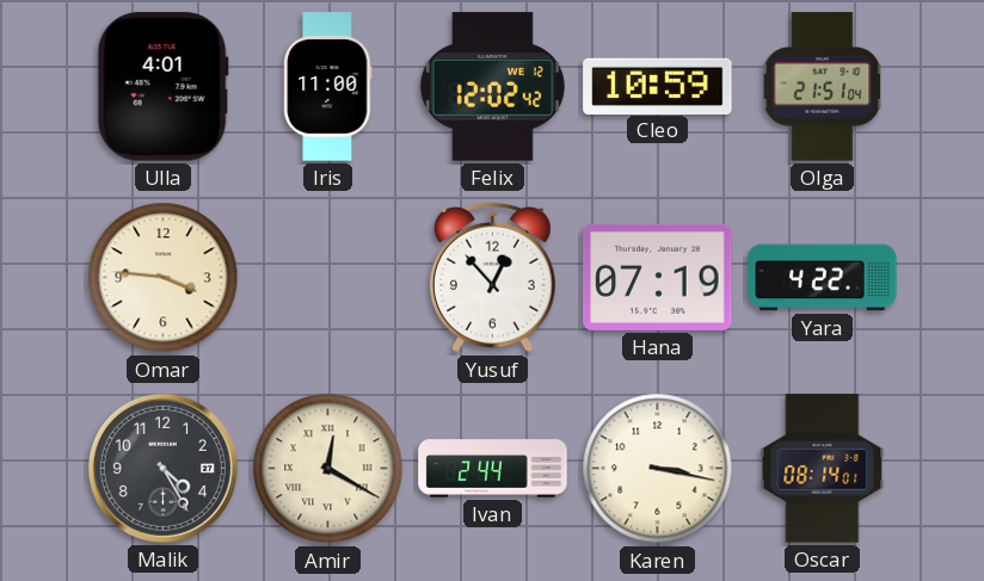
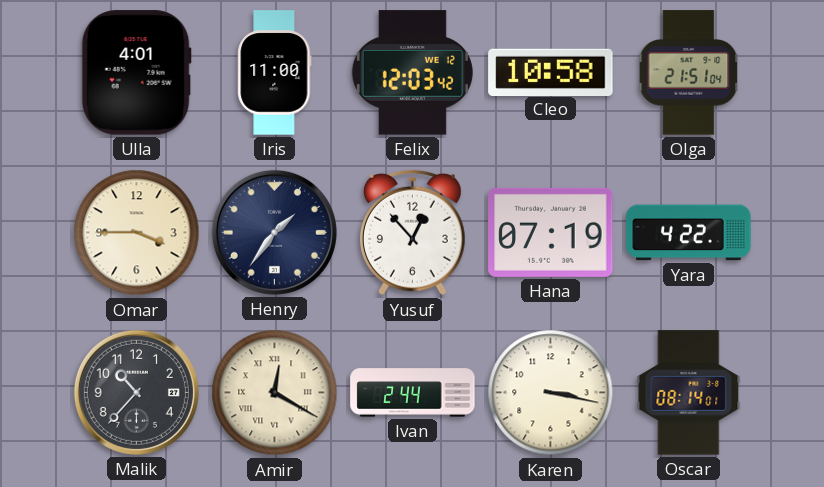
Felix: 12:02 -> 12:03 (412, 73)
Cleo: 10:59 -> 10:58 (551, 72)
Omar: 3:46 -> 3:45 (137, 233)
Henry: none -> 1:36 (274, 232)
Malik: 4:25 -> 10:37 (136, 392)
